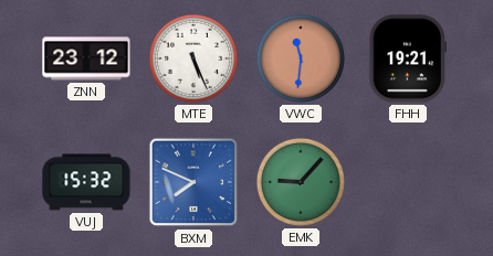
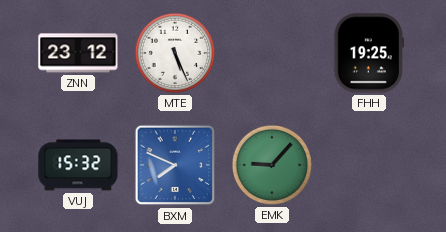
VWC: 11:31 -> none (301, 58)
FHH: 19:21 -> 19:25 (368, 53)
